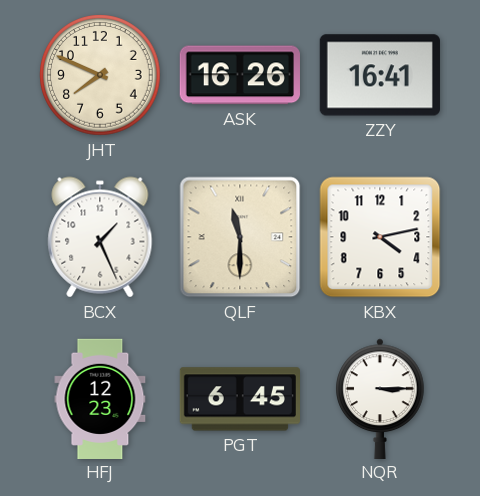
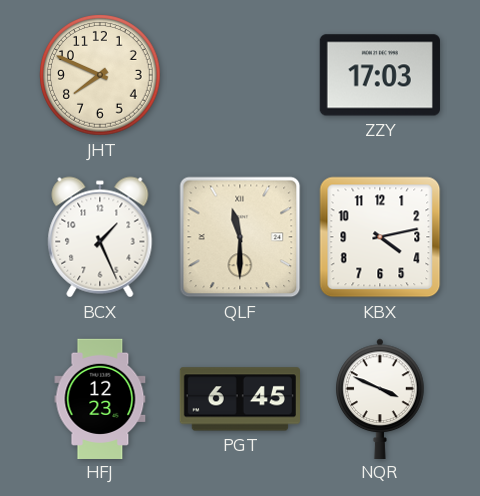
ASK: 16:26 -> none (240, 75)
ZZY: 16:41 -> 17:03 (380, 75)
NQR: 3:15 -> 3:49 (381, 398)
